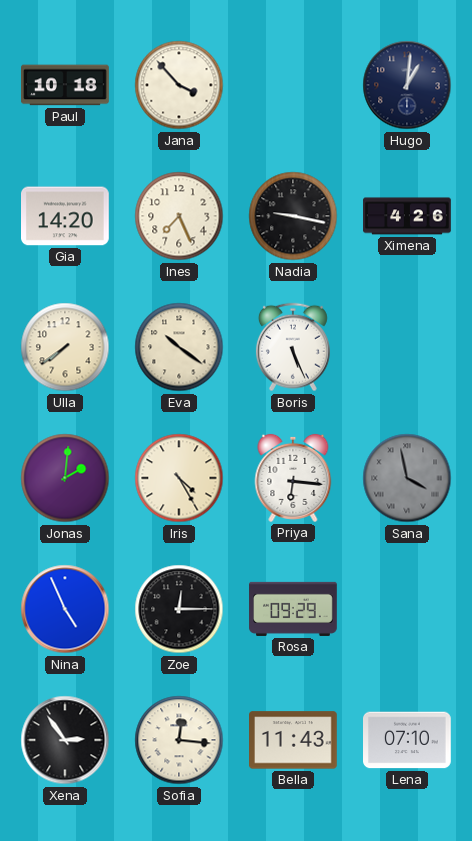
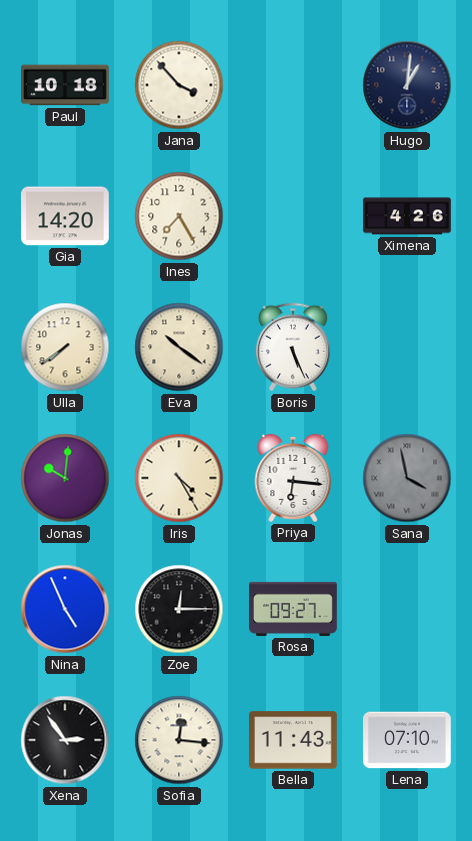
Ines: 7:26 -> 7:25 (179, 216)
Nadia: 9:17 -> none (293, 216)
Jonas: 2:01 -> 10:01 (65, 478)
Rosa: 09:29 -> 09:27 (293, 609)
